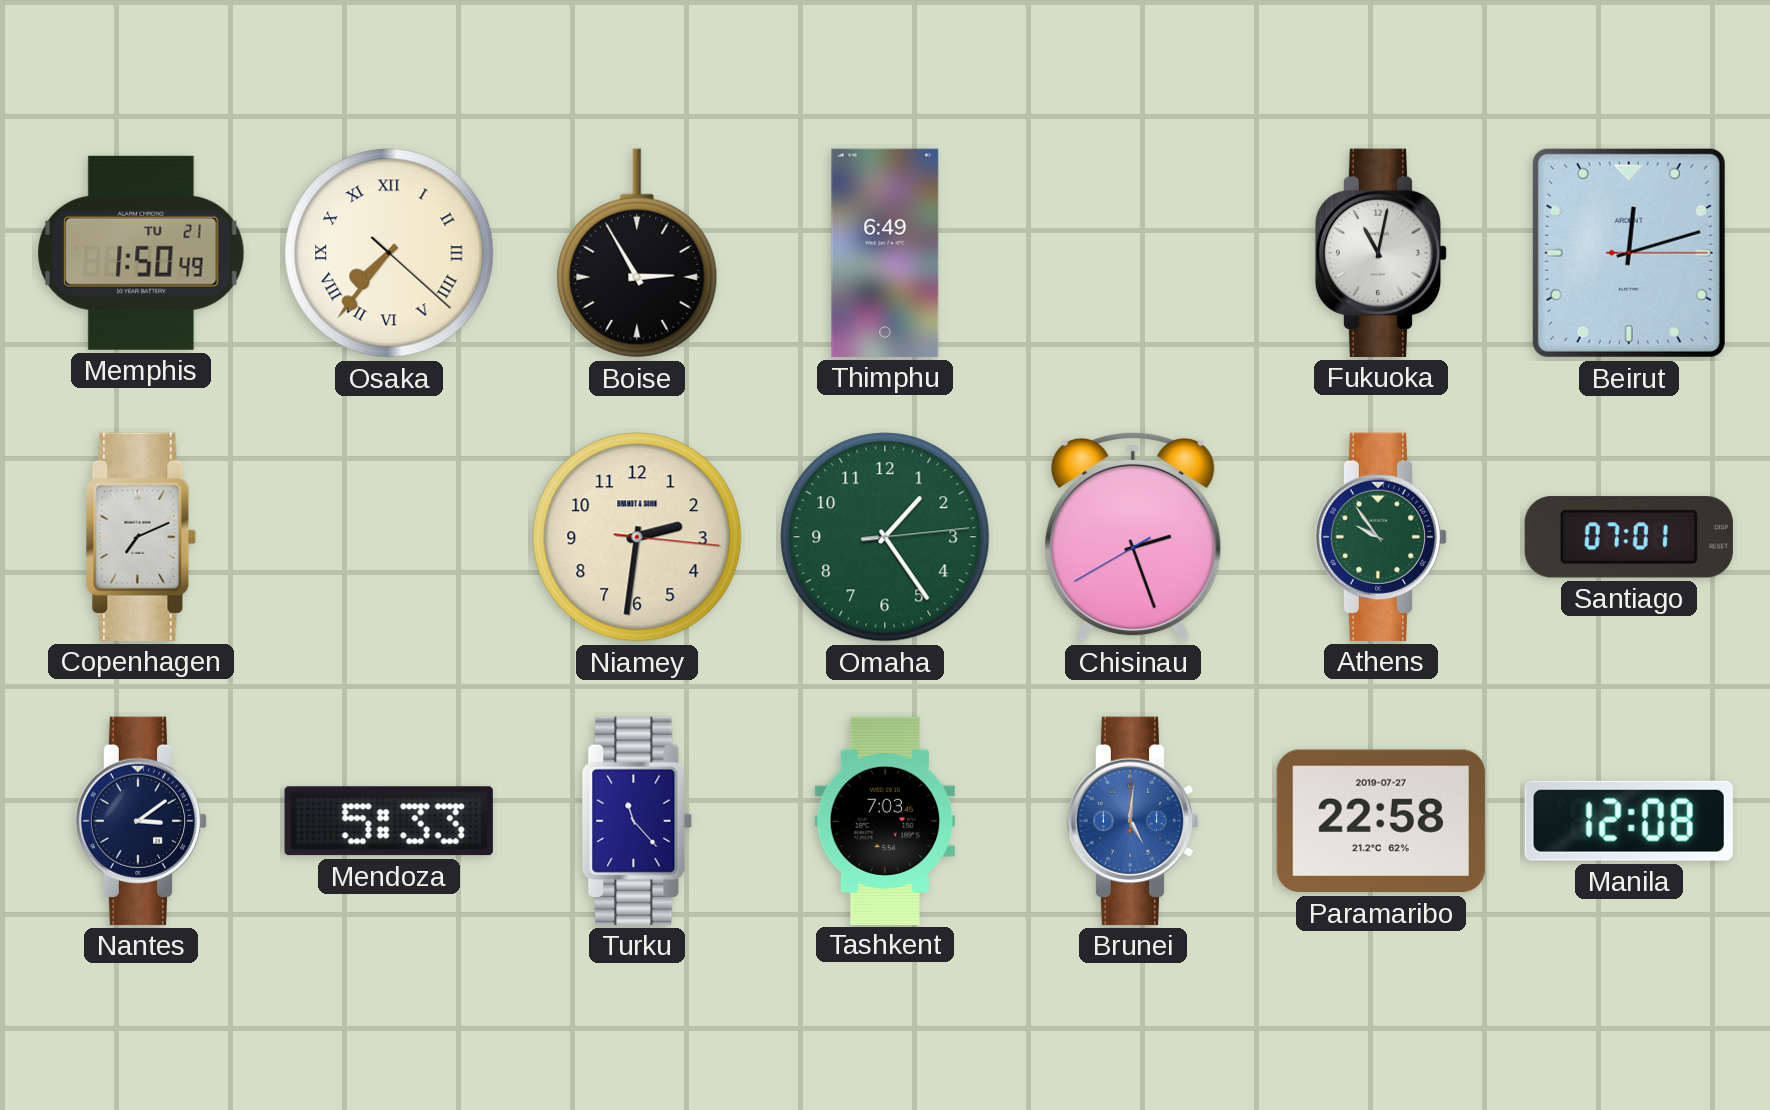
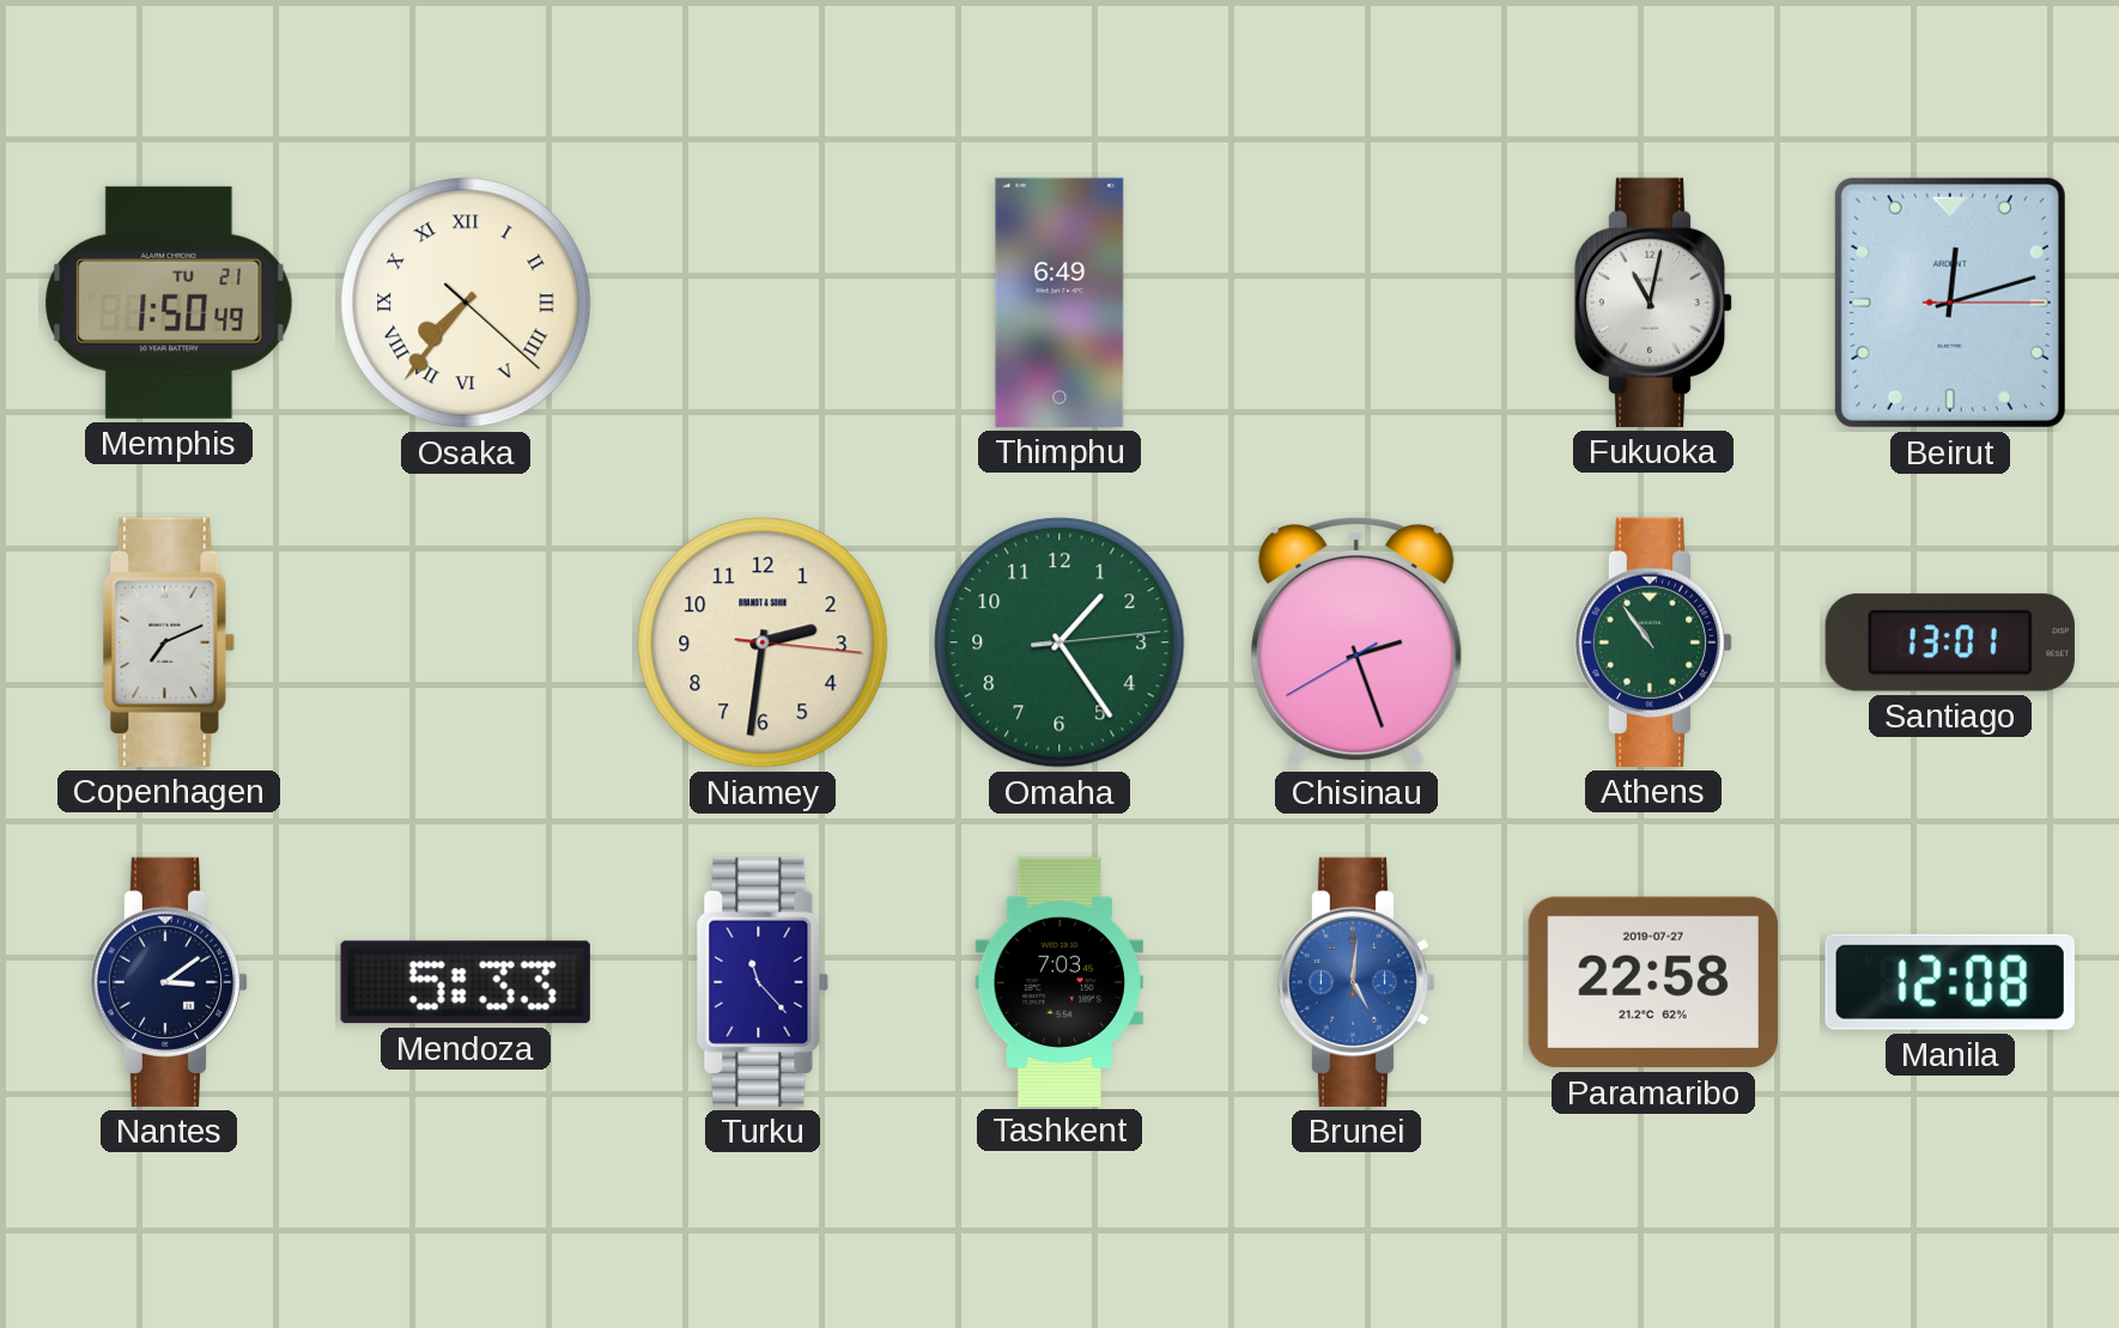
Boise: 2:55 -> none (637, 253)
Athens: 9:54 -> 10:54 (1653, 642)
Santiago: 07:01 -> 13:01 (1950, 642)
